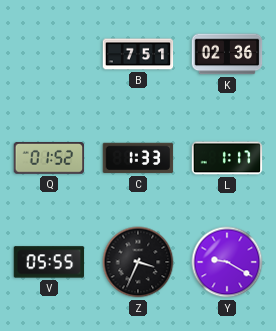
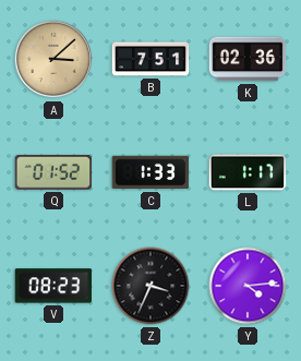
A: none -> 3:08 (53, 59)
V: 05:55 -> 08:23 (53, 286)
Y: 9:20 -> 4:14 (248, 286)
